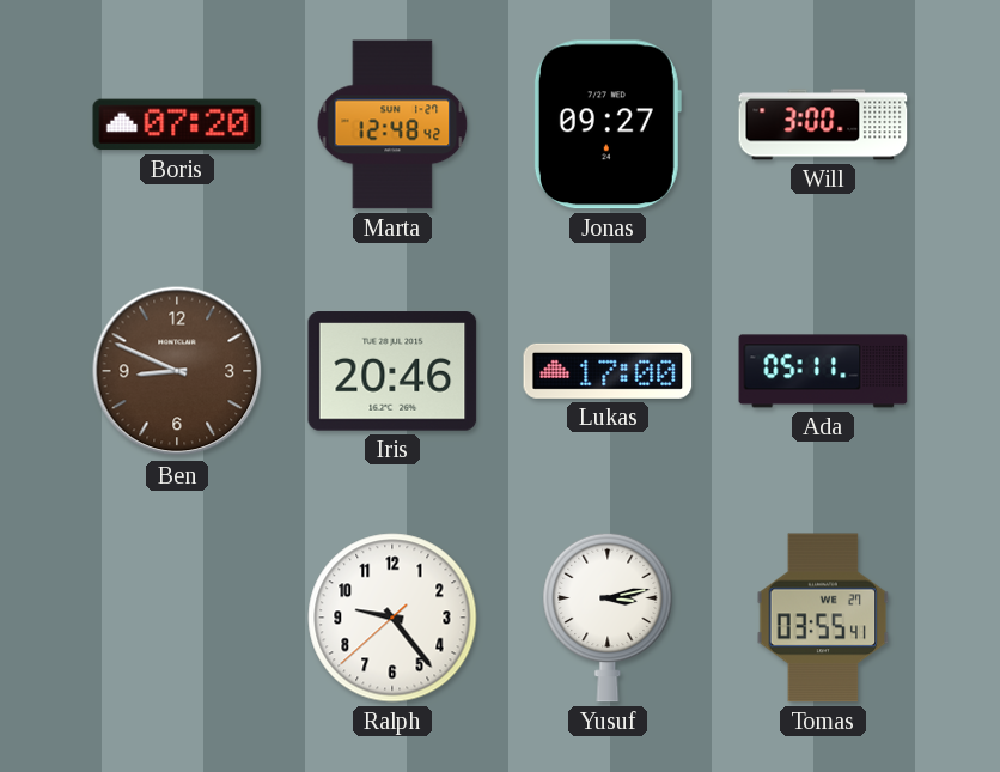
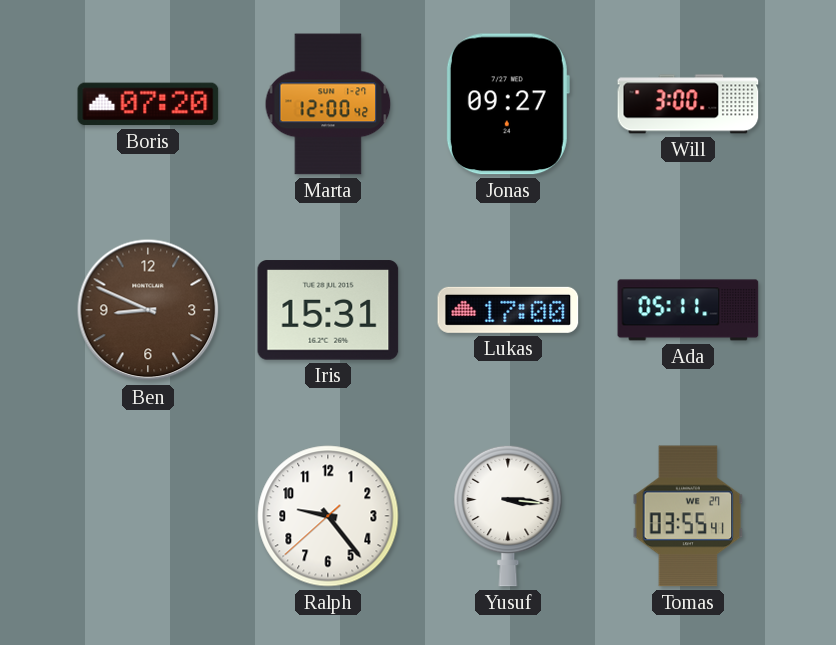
Marta: 12:48 -> 12:00 (328, 104)
Iris: 20:46 -> 15:31 (328, 310)
Yusuf: 3:13 -> 3:16 (508, 516)
